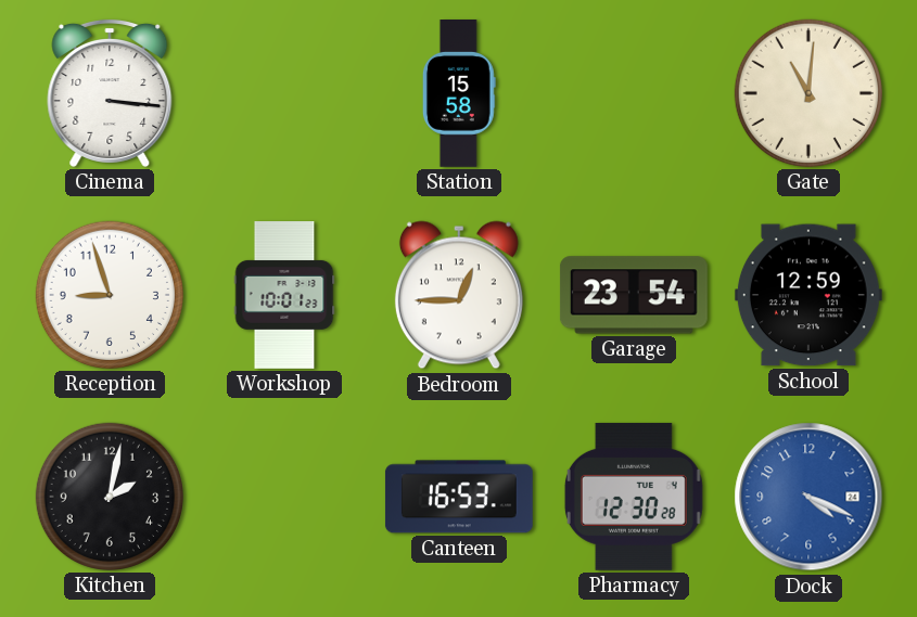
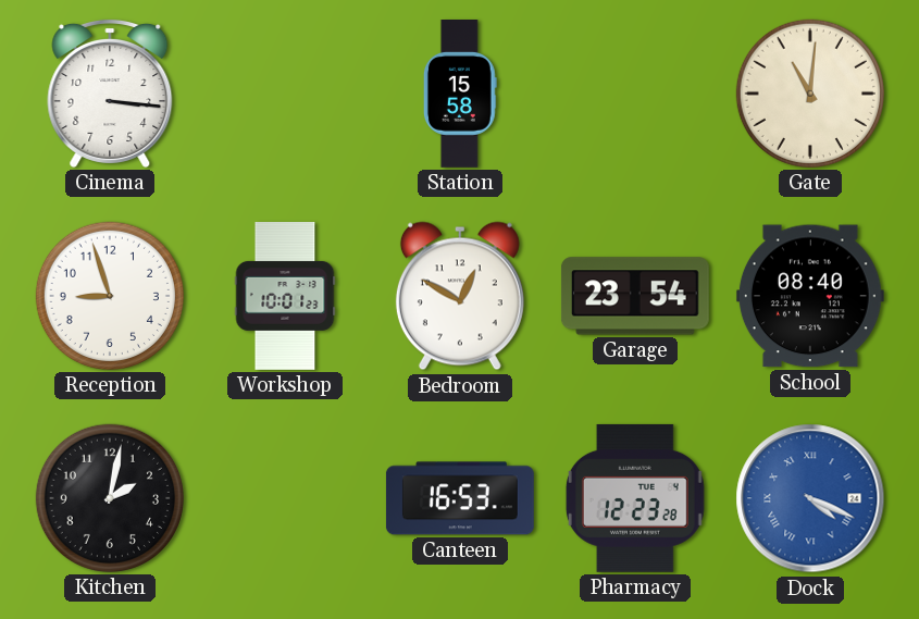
Bedroom: 12:45 -> 12:50 (460, 296)
School: 12:59 -> 08:40 (810, 296)
Pharmacy: 12:30 -> 12:23 (635, 498)
Dock numerals: Arabic -> Roman (810, 498)
